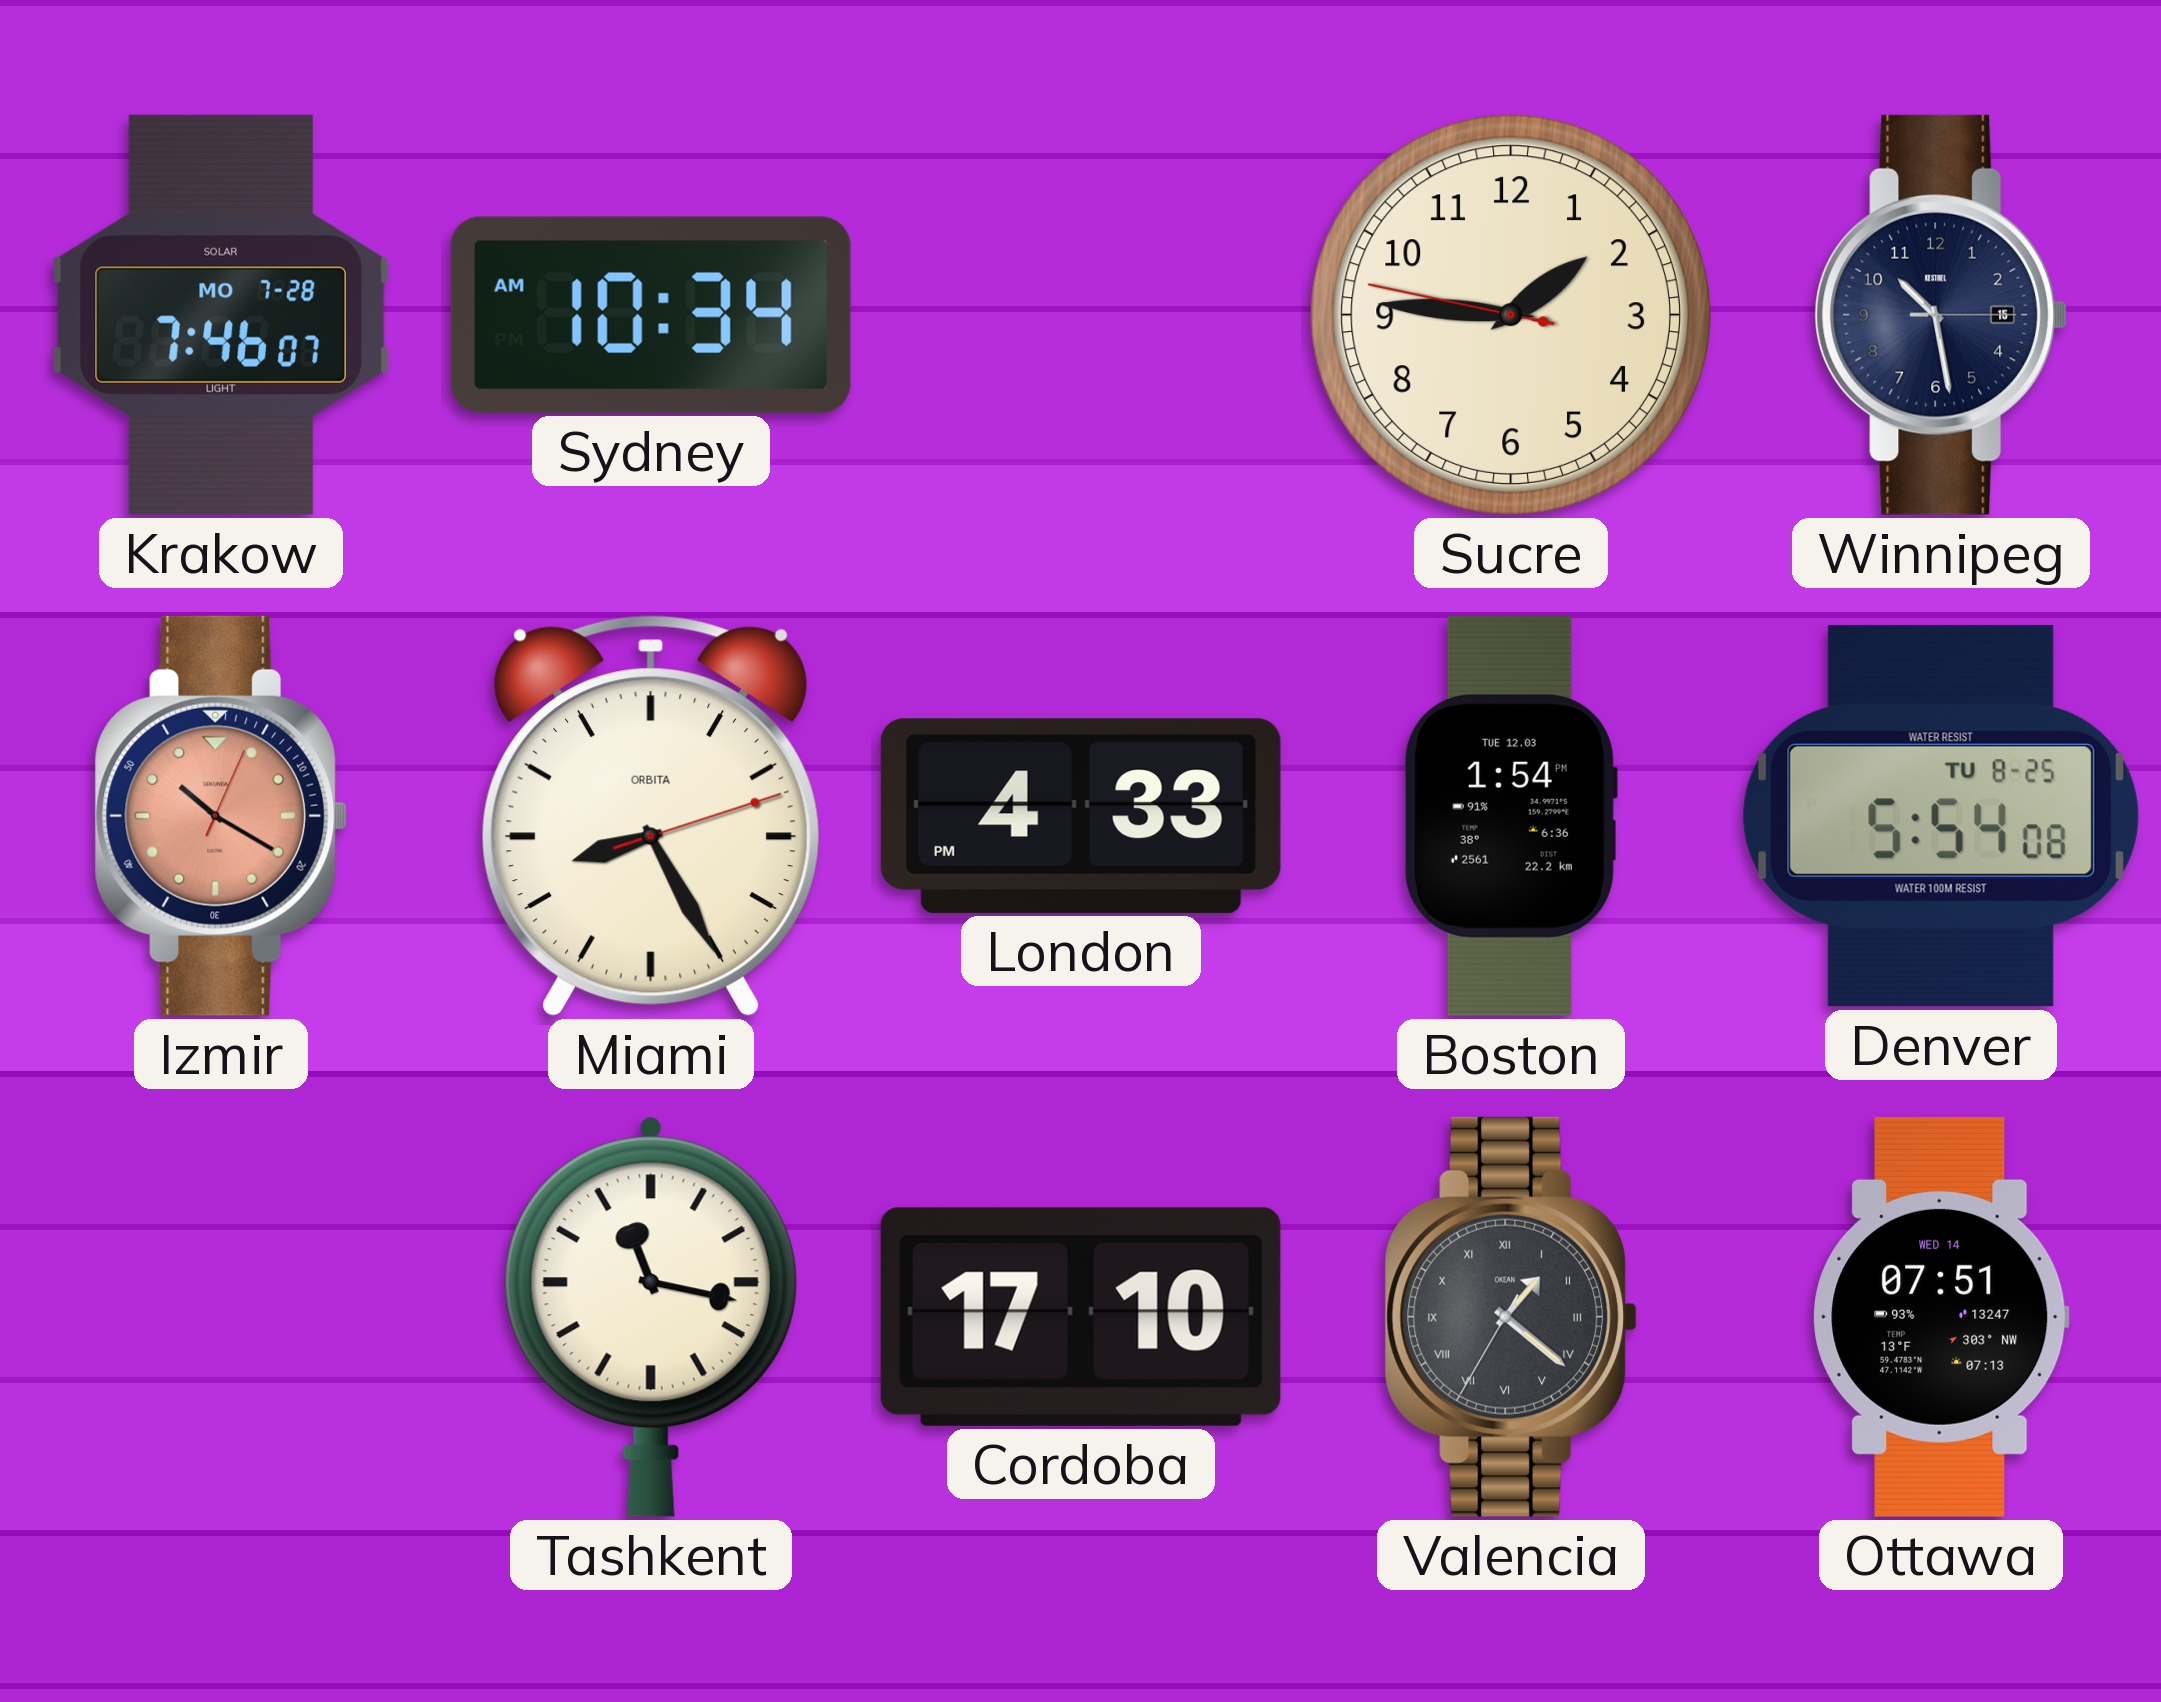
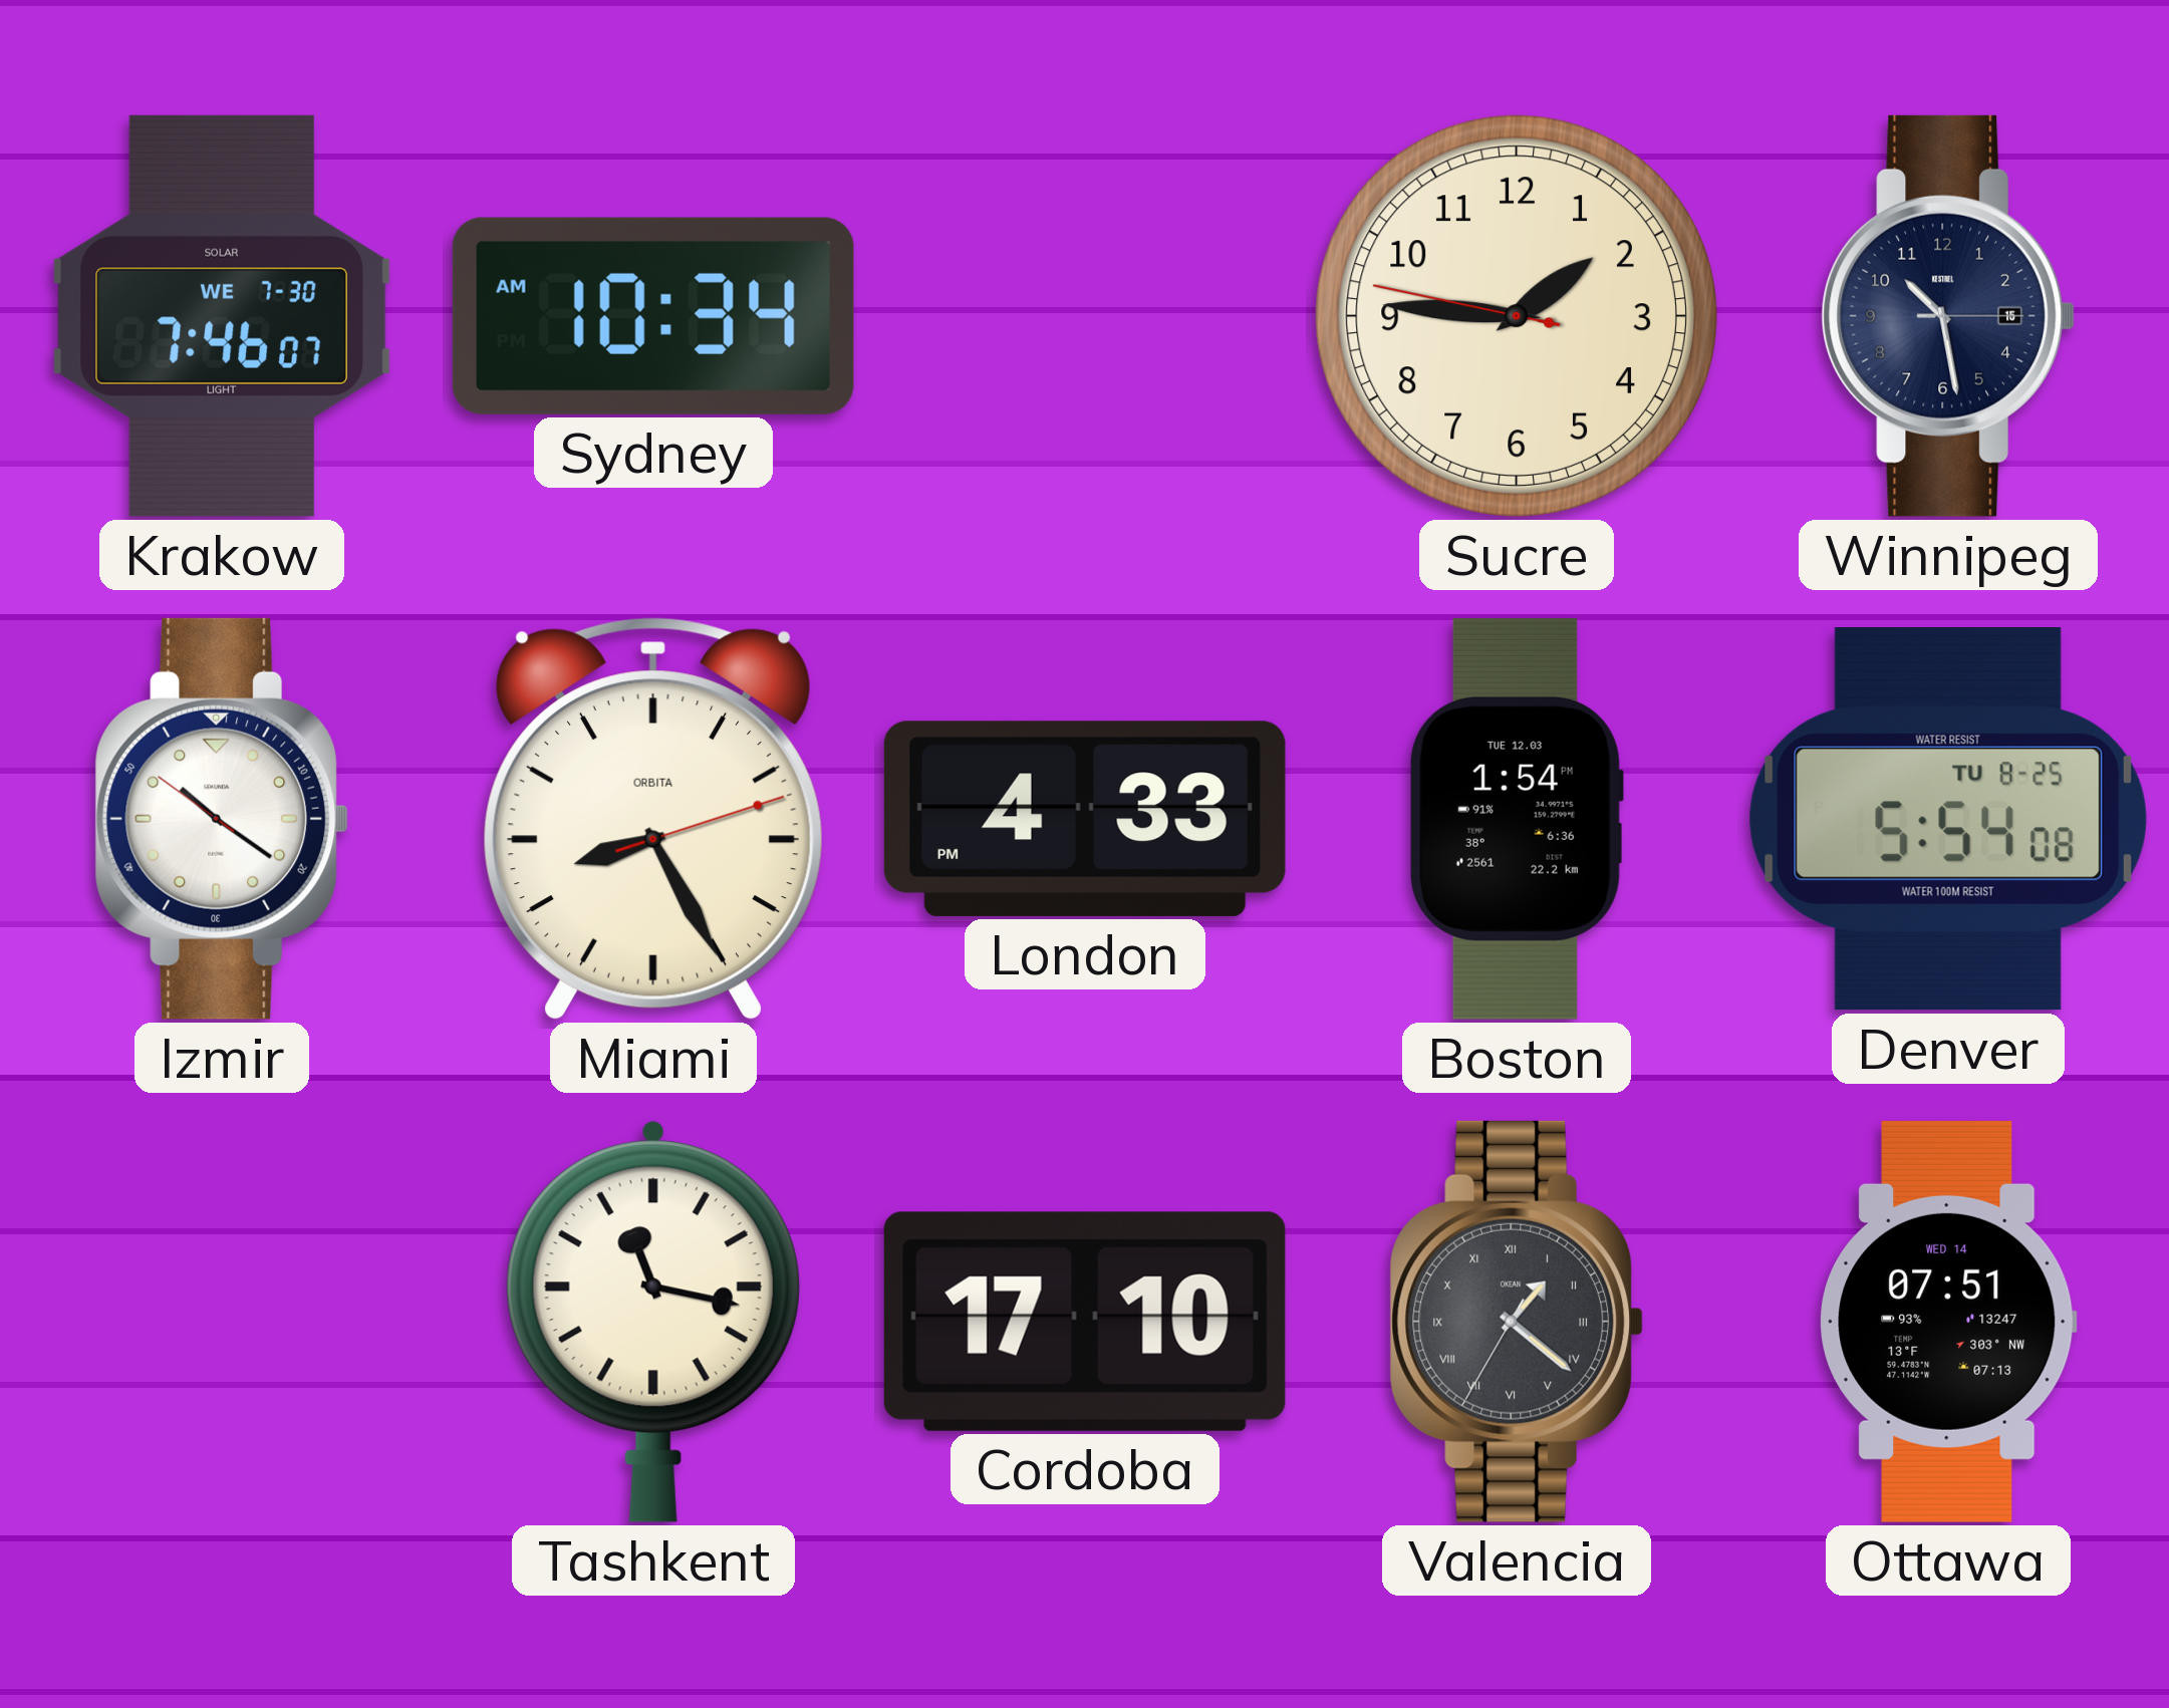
Krakow date: MO 7-28 -> WE 7-30 (222, 316)
Izmir: 10:20:04 -> 10:20:51 (222, 819)
Izmir dial: salmon -> white (222, 819)
